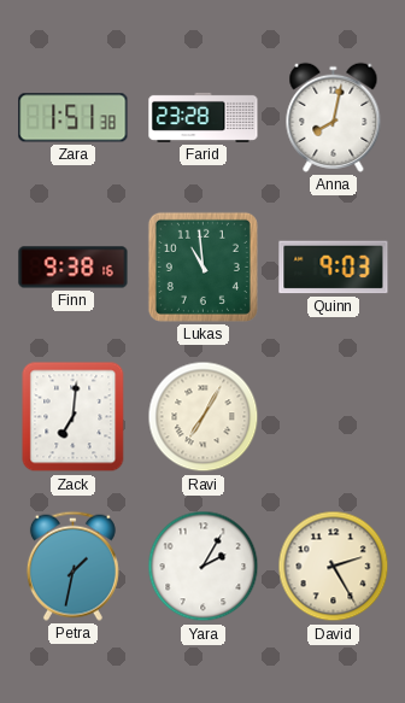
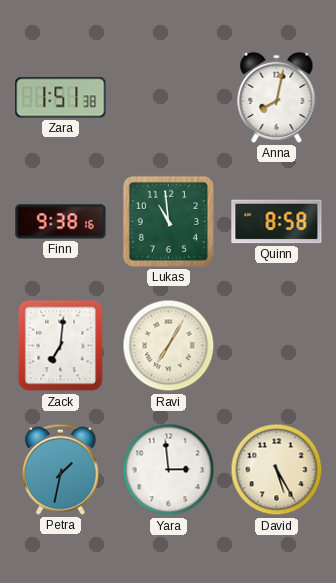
Farid: 23:28 -> none (204, 117)
Quinn: 9:03 -> 8:58 (277, 222)
Yara: 2:05 -> 2:59 (169, 470)
David: 2:25 -> 5:25 (277, 470)
